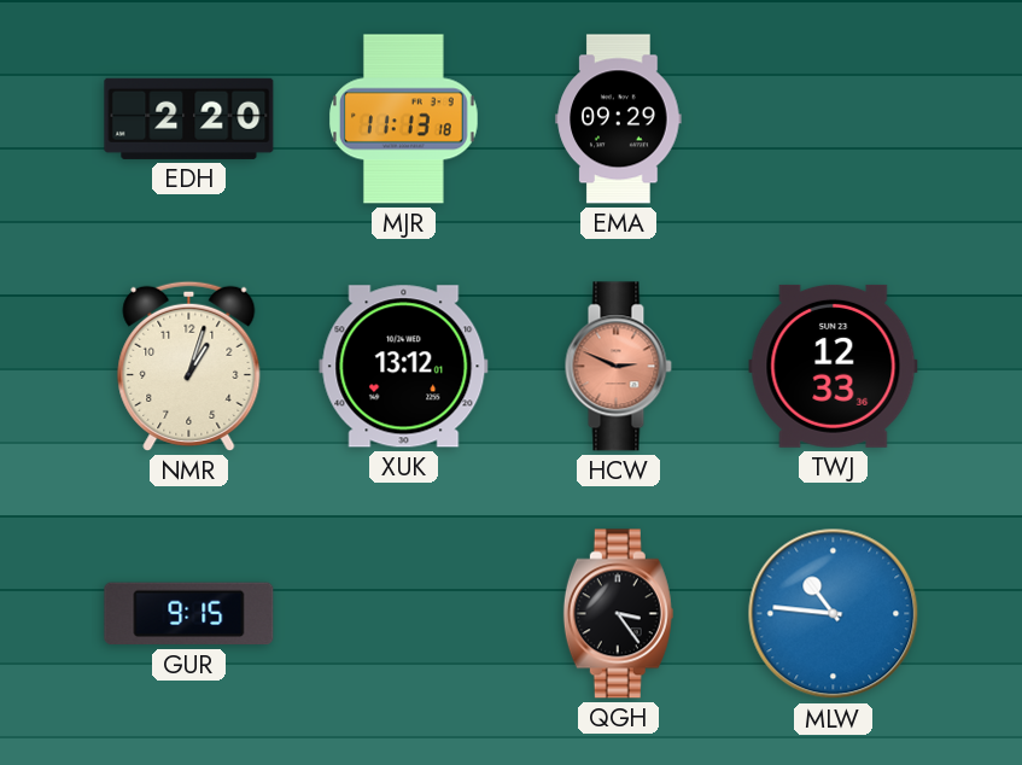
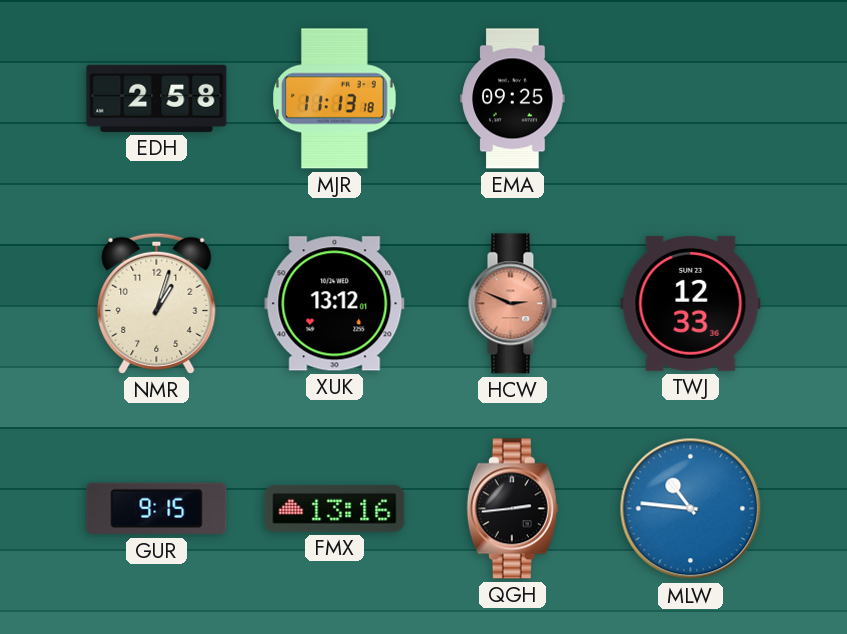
EDH: 2:20 -> 2:58 (157, 98)
EMA: 09:29 -> 09:25 (513, 99)
FMX: none -> 13:16 (335, 509)
QGH: 3:24 -> 2:44 (512, 509)
